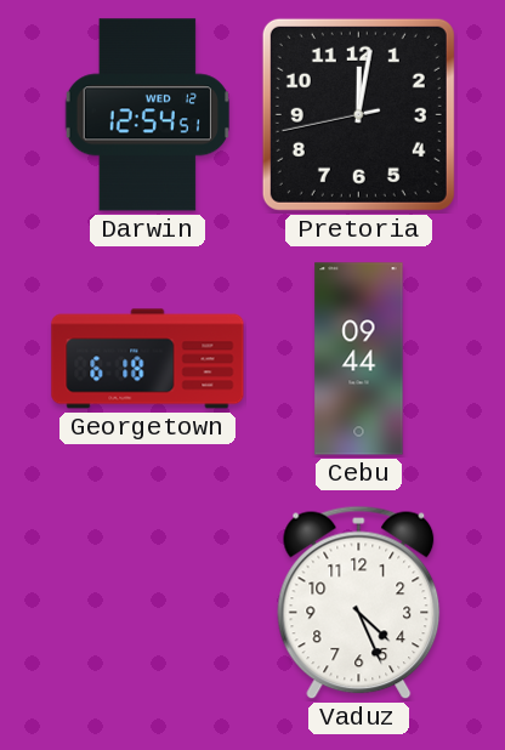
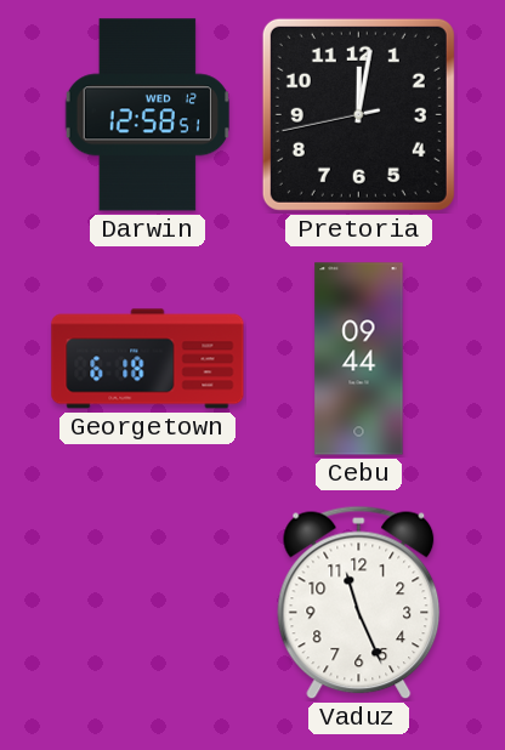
Darwin: 12:54 -> 12:58 (147, 115)
Vaduz: 4:26 -> 11:26 (359, 603)
